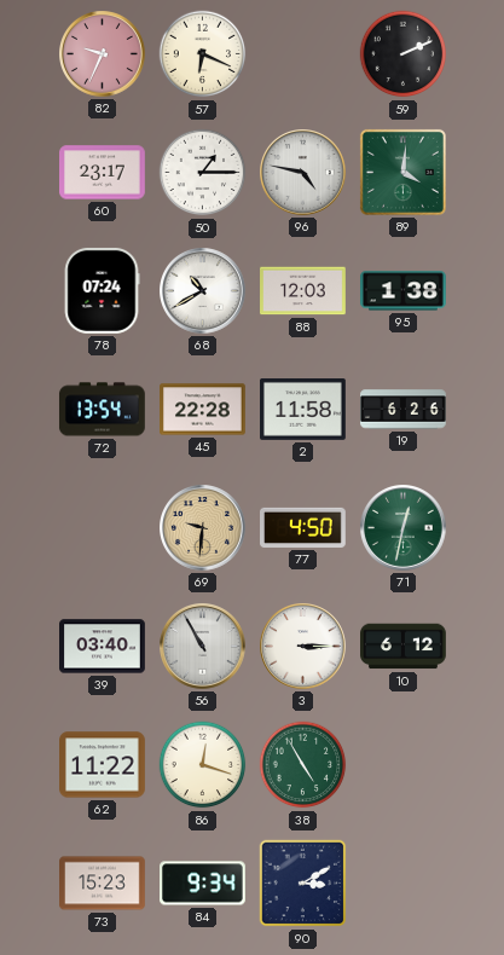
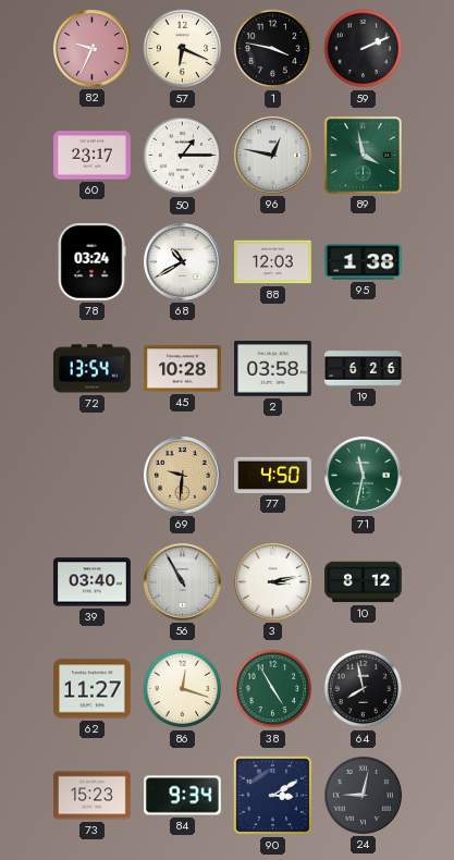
1: none -> 3:47 (273, 49)
96: 4:47 -> 12:47 (273, 156)
89: 4:01 -> 3:58 (363, 155)
78: 07:24 -> 03:24 (91, 262)
45: 22:28 -> 10:28 (183, 369)
2: 11:58 -> 03:58 (273, 369)
71: 12:32 -> 11:32 (364, 476)
3: 3:15 -> 3:13 (273, 582)
10: 6:12 -> 8:12 (364, 582)
62: 11:22 -> 11:27 (93, 689)
64: none -> 7:58 (364, 689)
24: none -> 9:02 (364, 796)
